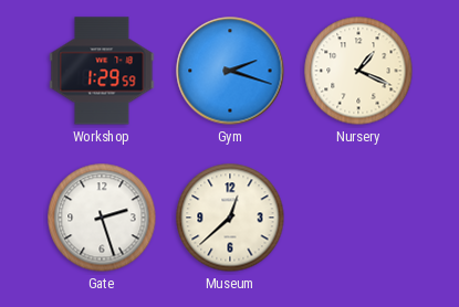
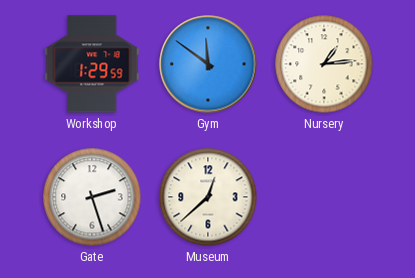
Gym: 2:18 -> 11:51 (208, 64)
Nursery: 1:19 -> 1:14 (324, 64)
